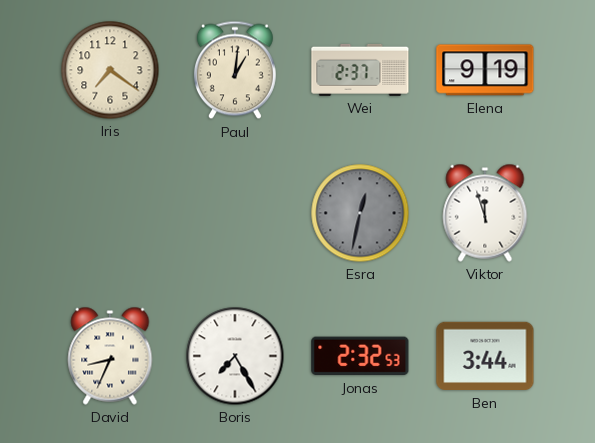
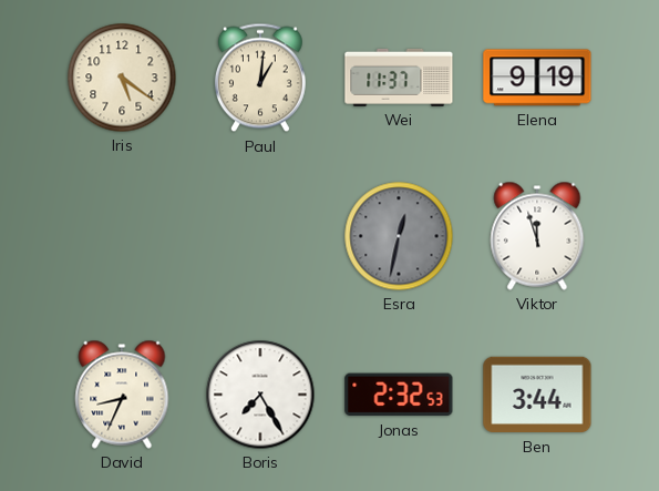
Iris: 7:21 -> 5:21 (122, 78)
Wei: 2:37 -> 11:37 (399, 78)
